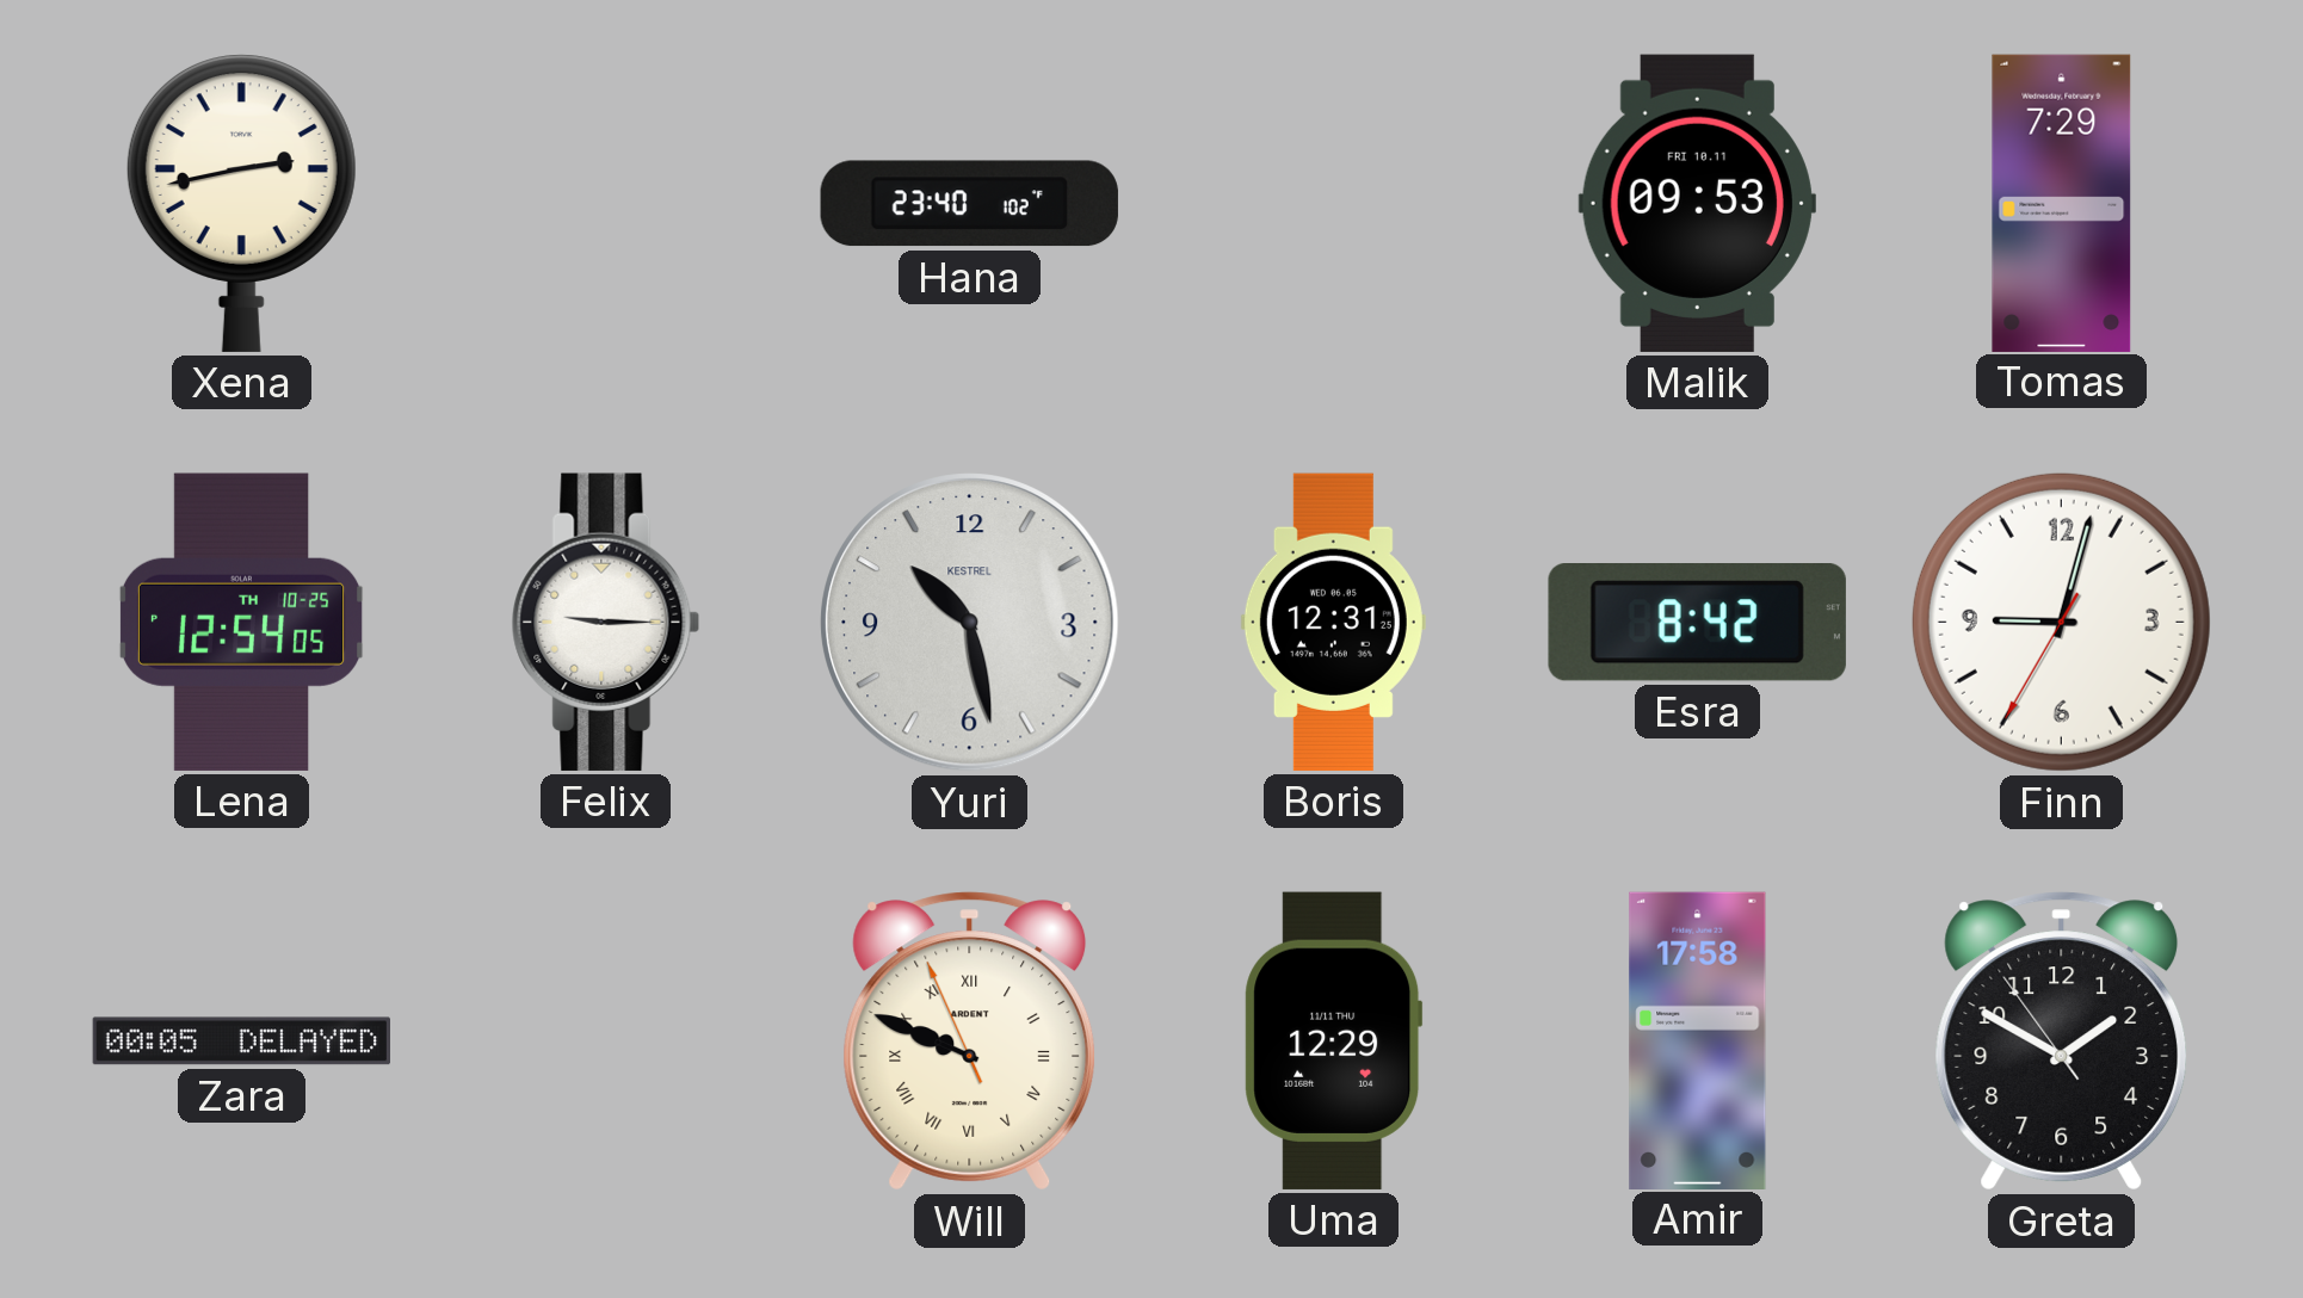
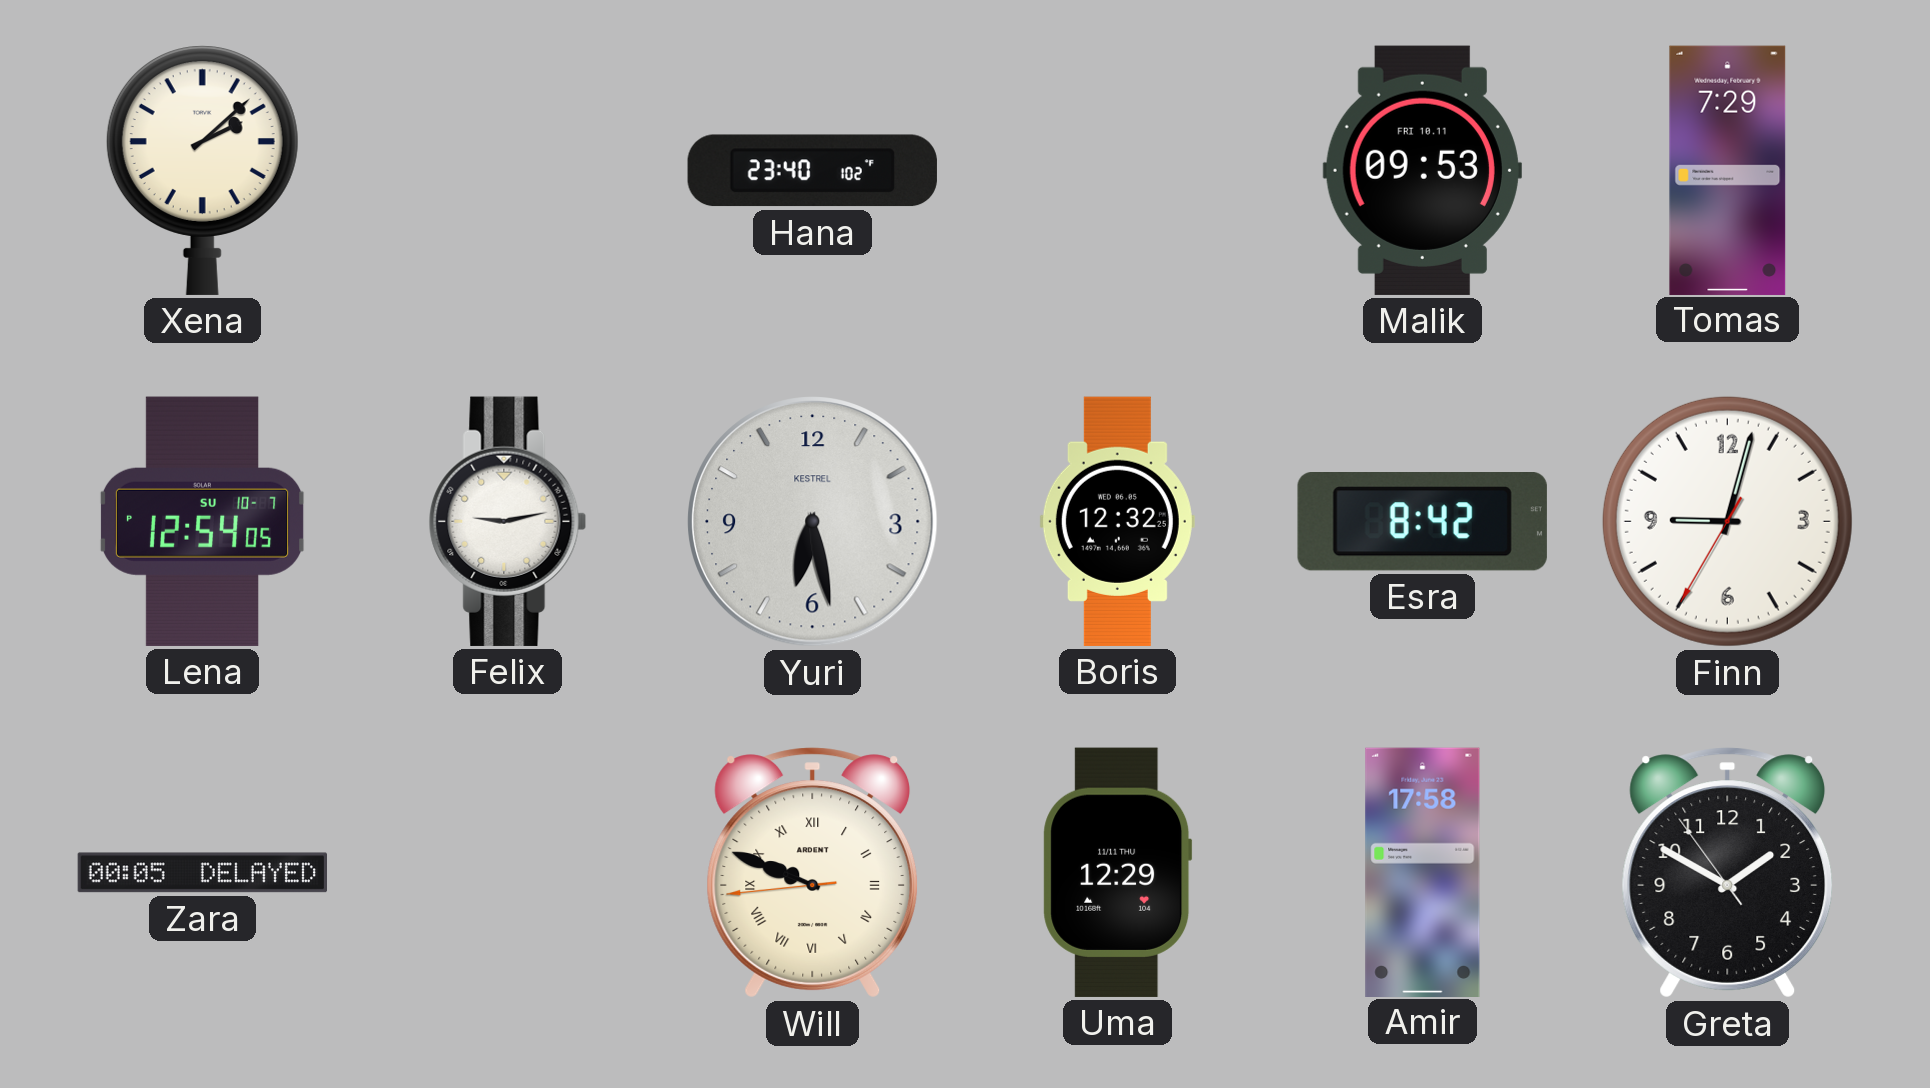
Xena: 2:43 -> 2:08 (202, 170)
Lena date: TH 10-25 -> SU 10-7 (202, 521)
Felix: 9:15 -> 9:13 (508, 521)
Yuri: 10:28 -> 6:28 (813, 522)
Boris: 12:31 -> 12:32 (1117, 521)
Will: 9:48:56 -> 9:48:44 (813, 873)
